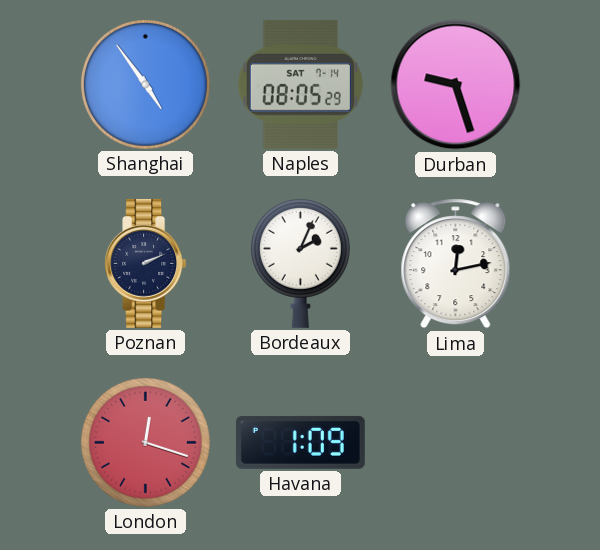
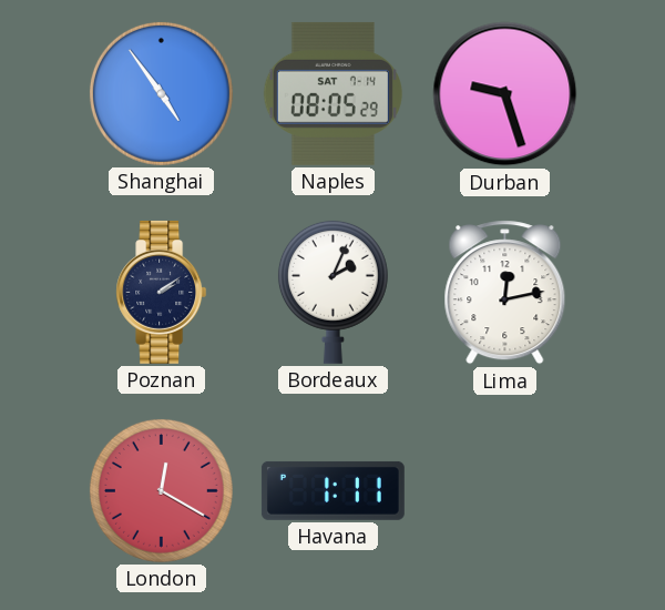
Poznan: 2:11 -> 2:09 (162, 292)
London: 12:18 -> 12:20 (161, 490)
Havana: 1:09 -> 1:11 (332, 490)
